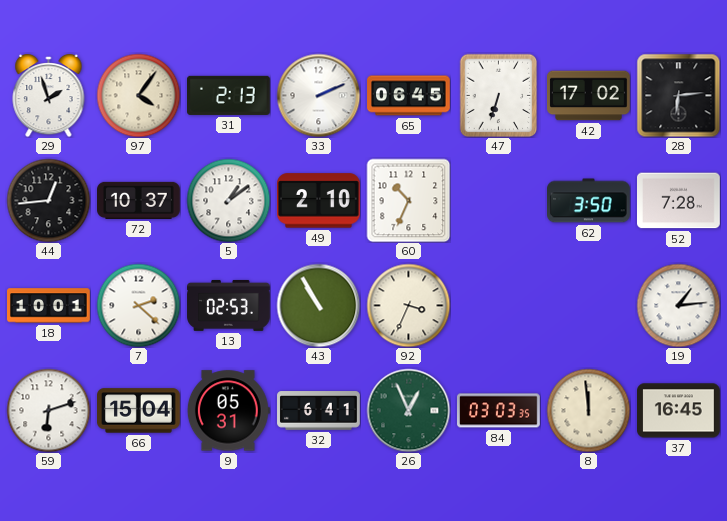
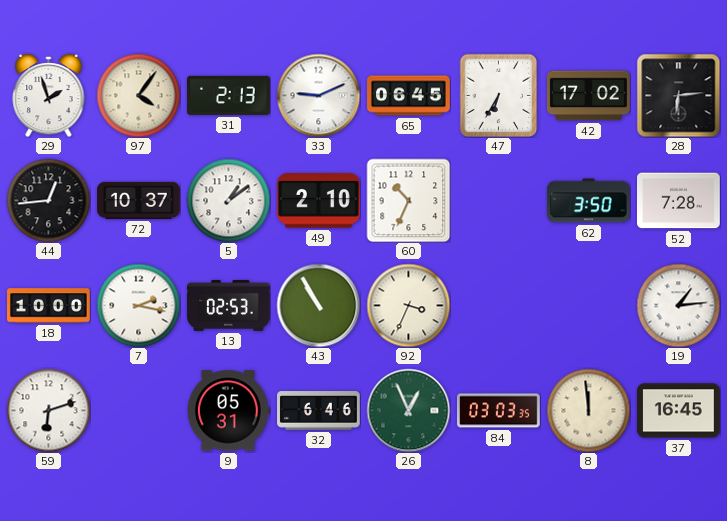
33: 2:11 -> 9:11 (318, 95)
47: 6:33 -> 6:35 (499, 95)
18: 10:01 -> 10:00 (49, 306)
7: 2:22 -> 2:17 (138, 305)
66: 15:04 -> none (139, 411)
32: 6:41 -> 6:46 (319, 411)
